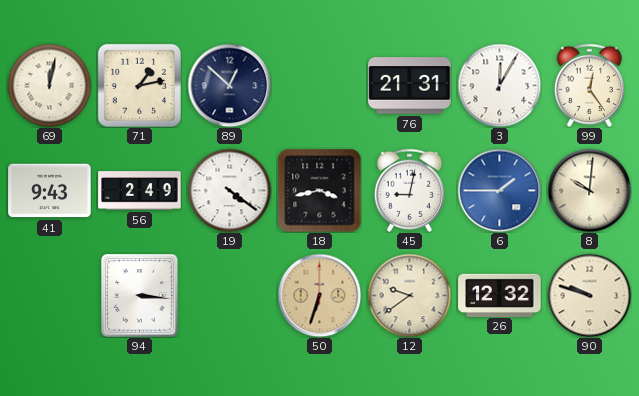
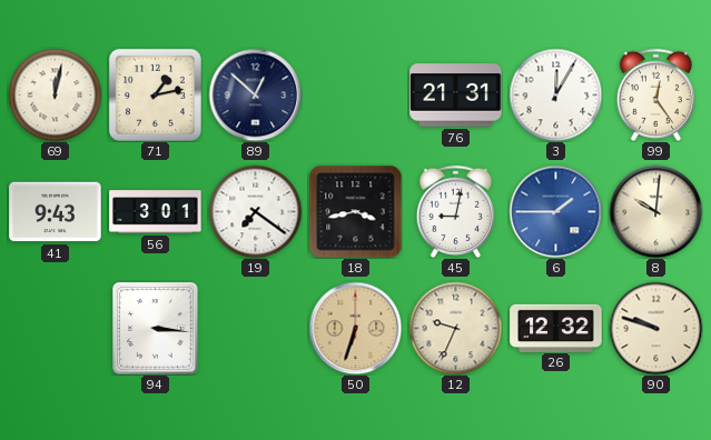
56: 2:49 -> 3:01 (156, 212)
19: 4:21 -> 7:21 (255, 211)
12: 9:39 -> 9:34 (455, 328)
